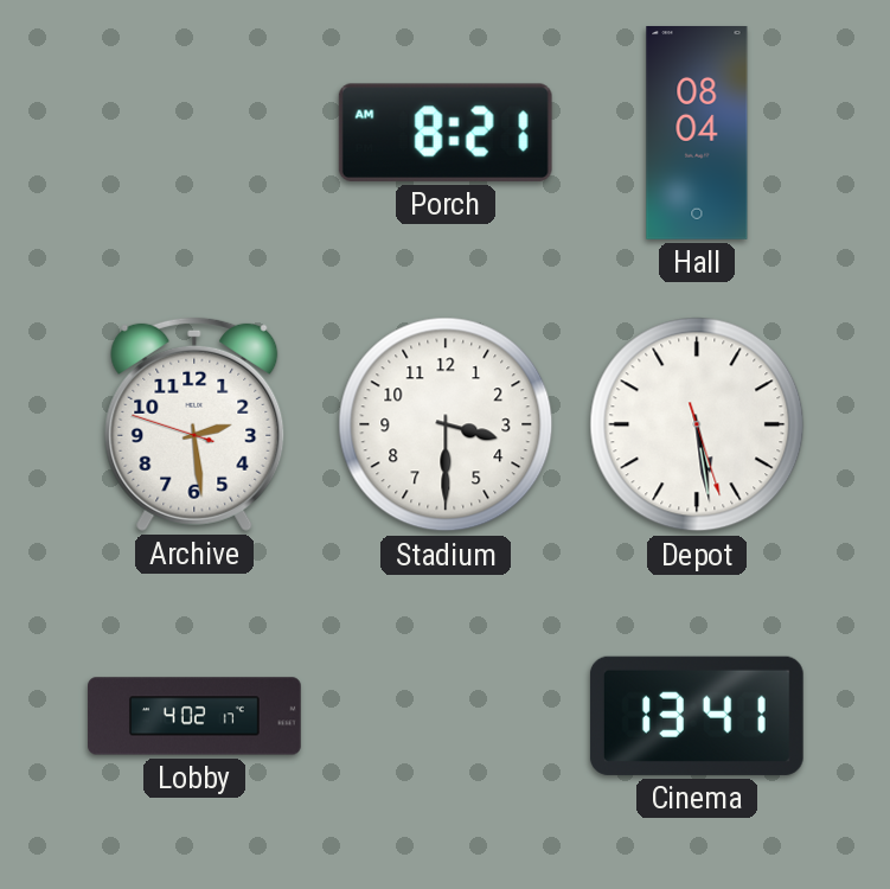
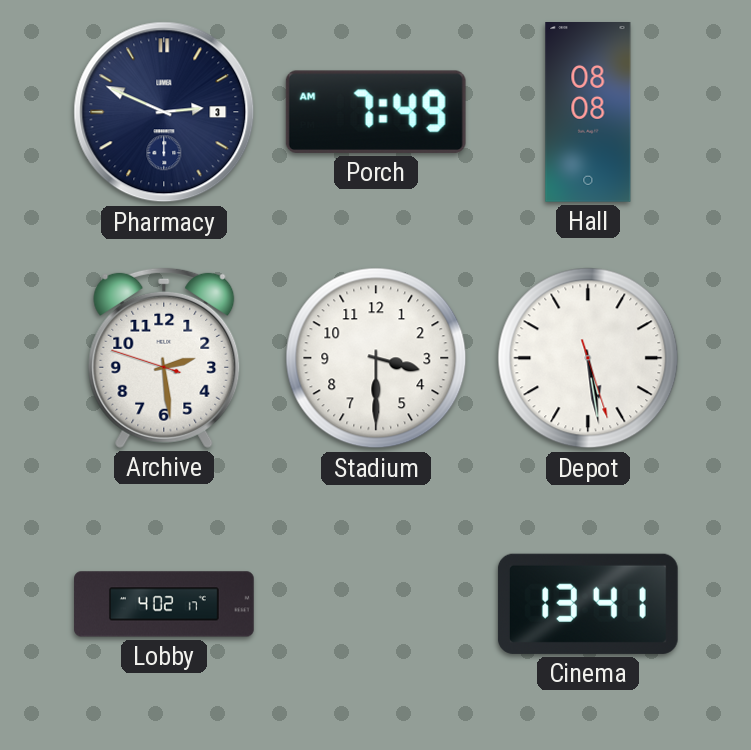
Pharmacy: none -> 2:49 (164, 112)
Porch: 8:21 -> 7:49 (376, 112)
Hall: 08:04 -> 08:08 (588, 113)
